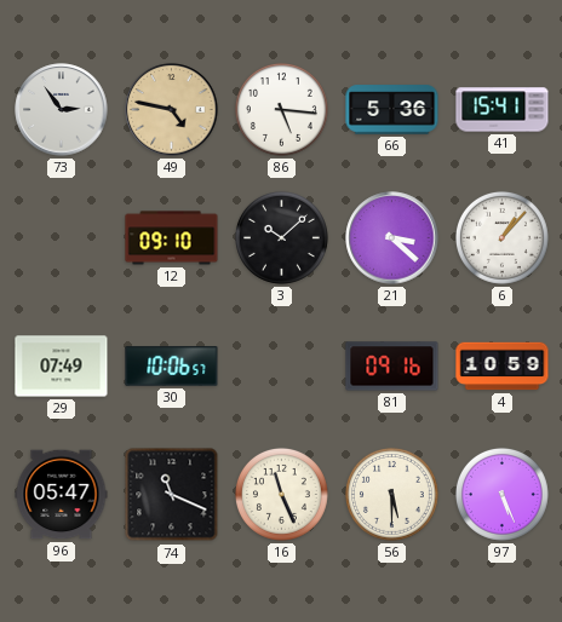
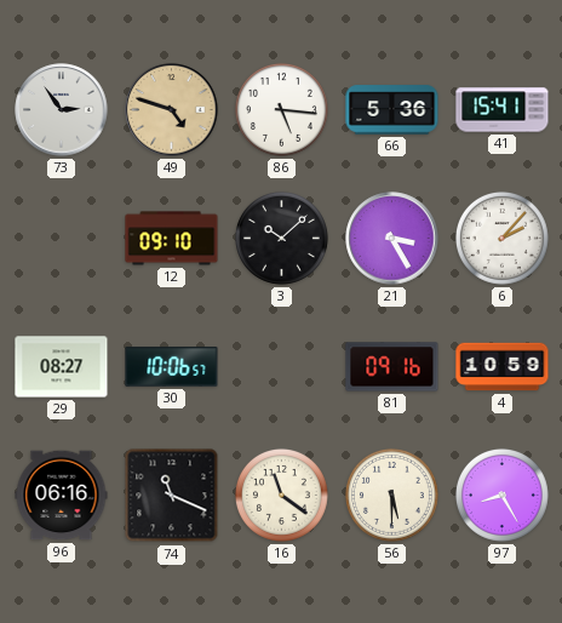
49: 4:47 -> 4:48 (172, 110)
21: 3:22 -> 3:25 (392, 239)
6: 1:07 -> 2:07 (501, 238)
29: 07:49 -> 08:27 (62, 367)
96: 05:47 -> 06:16 (62, 496)
16: 11:26 -> 11:21 (281, 495)
97: 5:26 -> 8:25 (501, 495)
